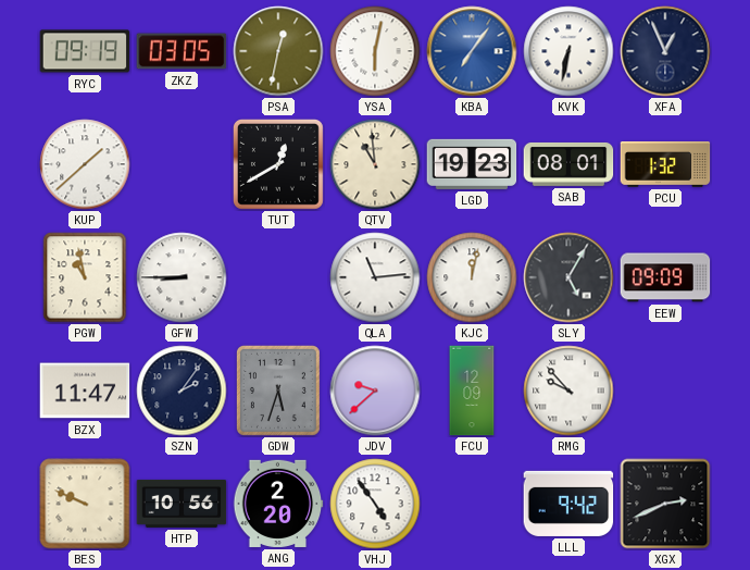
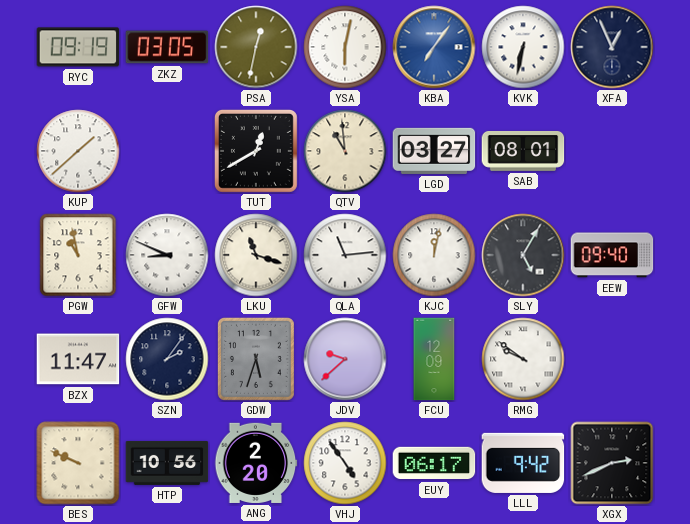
LGD: 19:23 -> 03:27 (434, 151)
PCU: 1:32 -> none (665, 165)
GFW: 8:45 -> 8:49 (167, 255)
LKU: none -> 11:18 (256, 255)
EEW: 09:09 -> 09:40 (612, 255)
RMG: 9:53 -> 9:51 (523, 359)
EUY: none -> 06:17 (434, 463)
